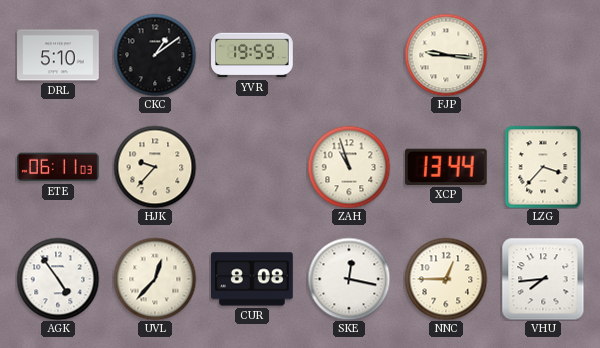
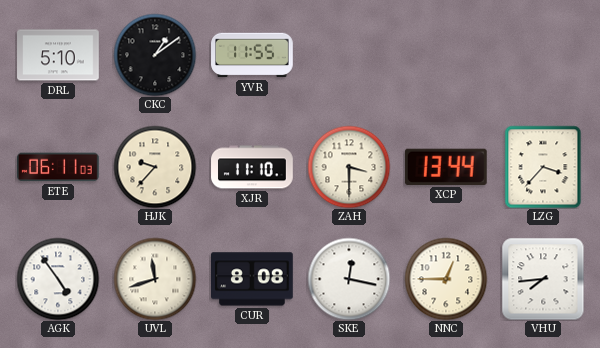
YVR: 19:59 -> 11:55 (252, 55)
FJP: 9:16 -> none (446, 55)
XJR: none -> 11:10 (252, 167)
ZAH: 10:57 -> 3:30 (349, 167)
UVL: 12:37 -> 11:42 (155, 279)
